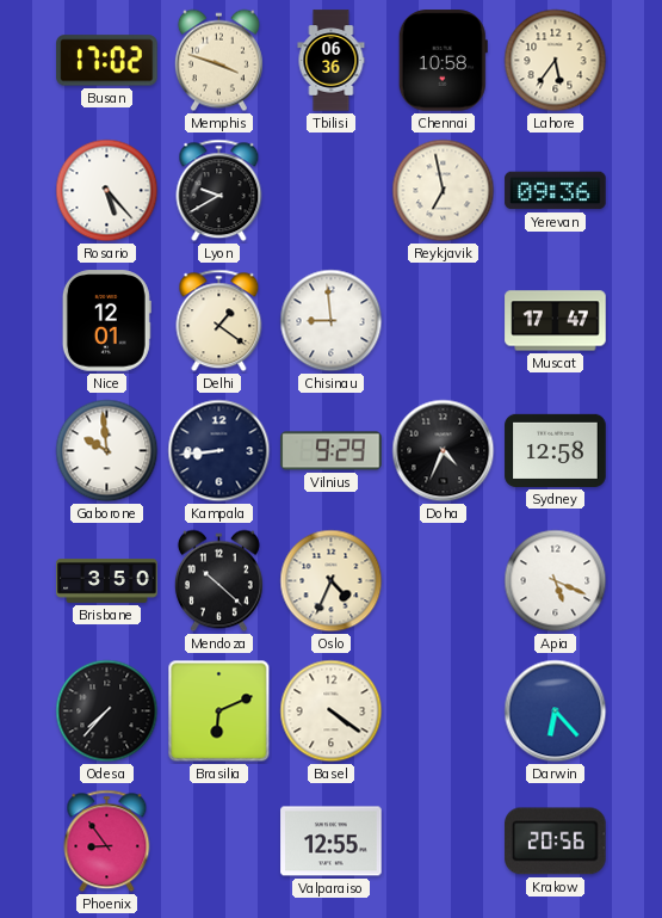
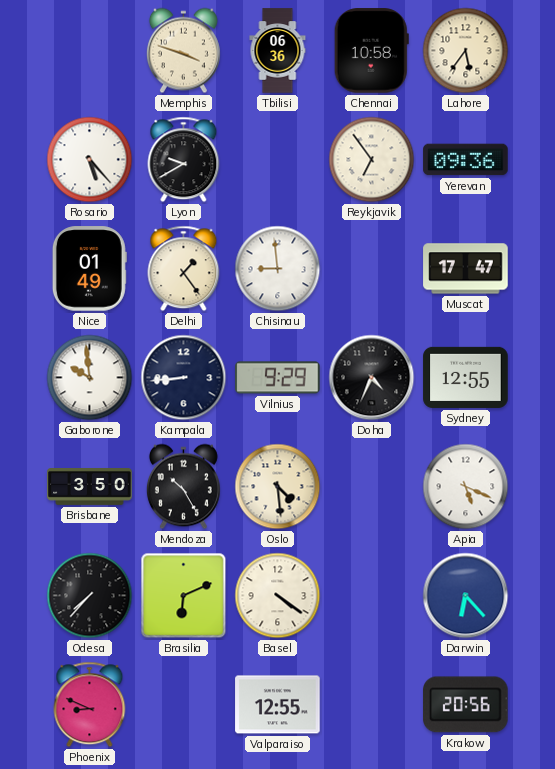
Busan: 17:02 -> none (107, 61)
Reykjavik: 6:58 -> 6:54 (372, 160)
Nice: 12:01 -> 01:49 (89, 269)
Delhi: 1:21 -> 1:24 (184, 269)
Sydney: 12:58 -> 12:55 (466, 377)
Mendoza: 10:22 -> 10:25 (183, 487)
Oslo: 4:34 -> 4:29 (278, 487)
Phoenix: 8:54 -> 8:49 (90, 705)
